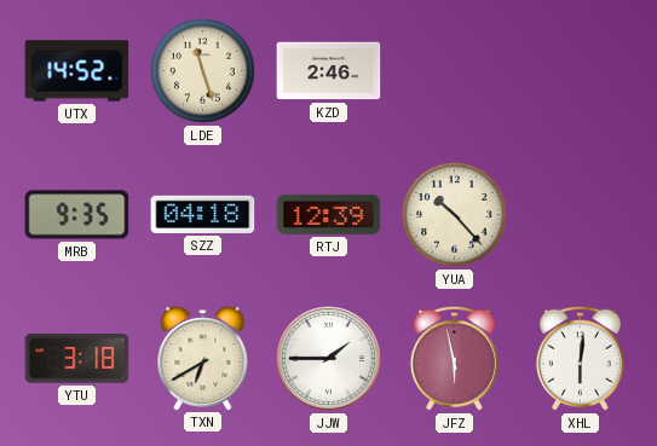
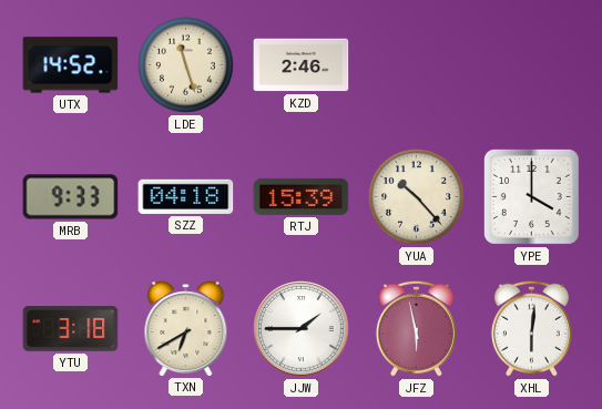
MRB: 9:35 -> 9:33 (71, 197)
RTJ: 12:39 -> 15:39 (302, 196)
YPE: none -> 4:00 (531, 196)
